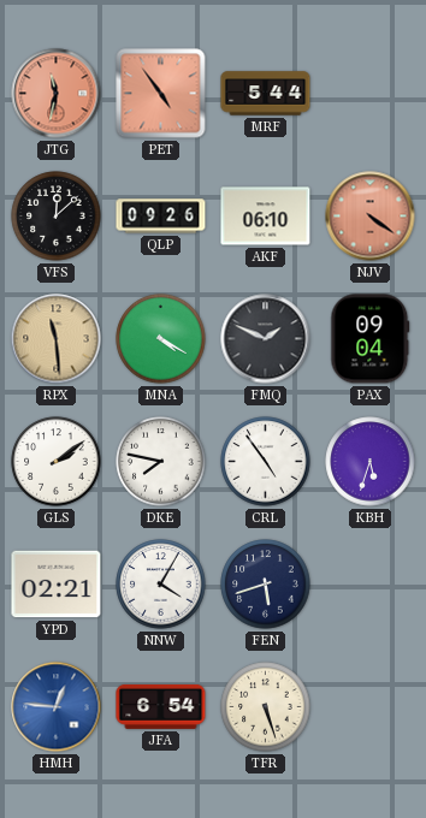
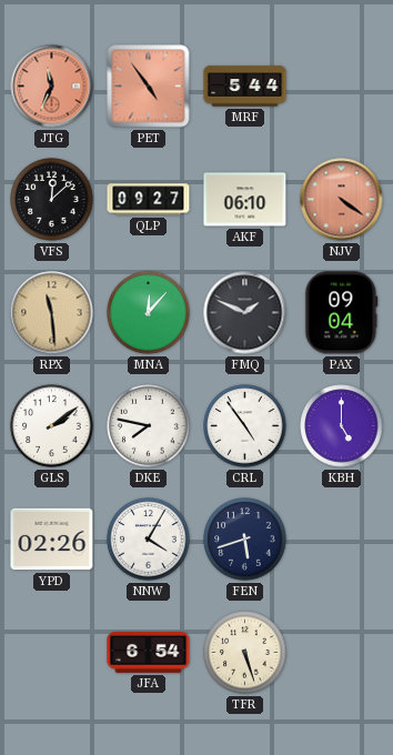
JTG: 11:32 -> 11:34 (52, 87)
QLP: 09:26 -> 09:27 (149, 200)
MNA: 4:20 -> 12:07 (149, 313)
KBH: 5:33 -> 5:00 (342, 426)
YPD: 02:21 -> 02:26 (52, 540)
HMH: 12:46 -> none (57, 707)
